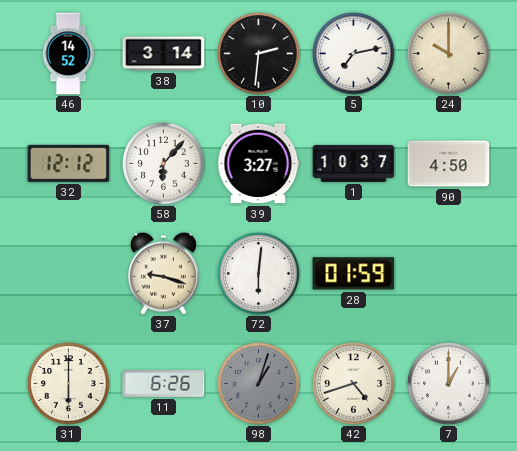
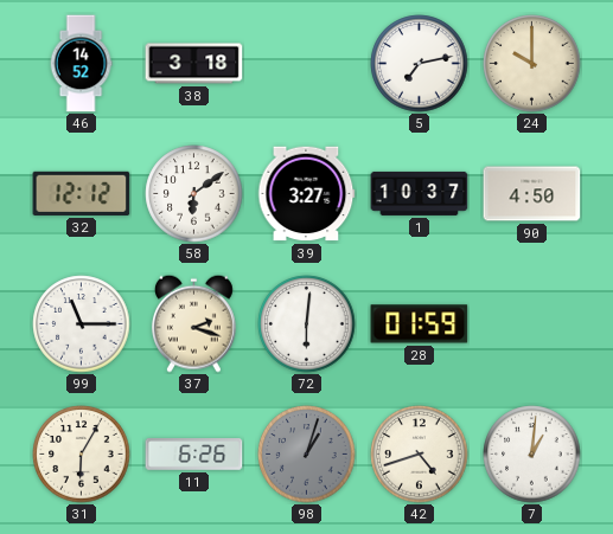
38: 3:14 -> 3:18 (194, 64)
10: 2:31 -> none (259, 54)
58: 6:07 -> 6:09 (194, 194)
99: none -> 11:15 (82, 324)
37: 9:18 -> 2:18 (193, 323)
31: 6:00 -> 6:05 (82, 455)
7: 1:00 -> 1:01 (532, 455)
